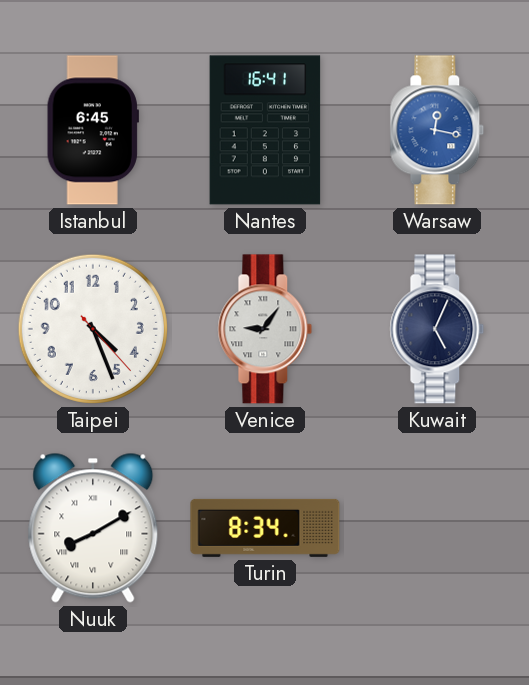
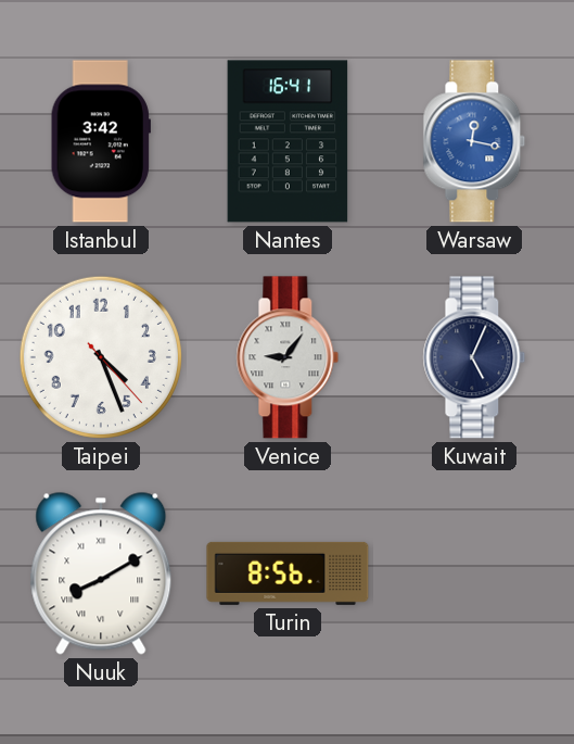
Istanbul: 6:45 -> 3:42 (101, 141)
Turin: 8:34 -> 8:56 (288, 573)
